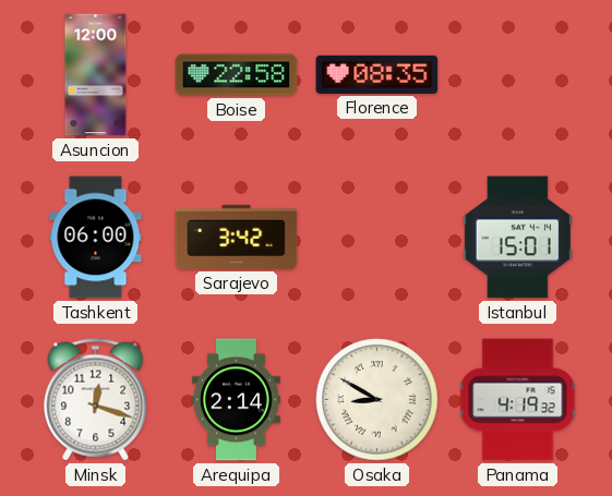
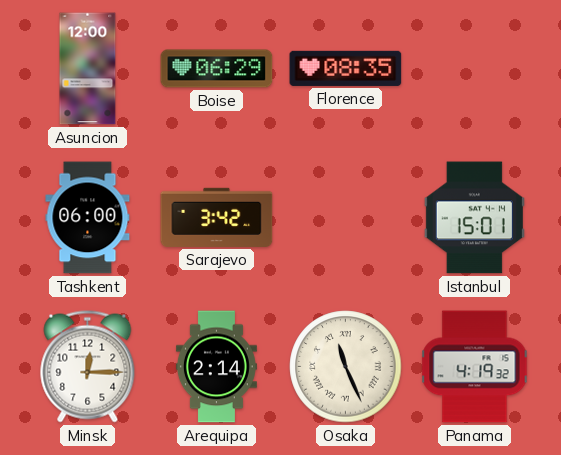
Boise: 22:58 -> 06:29 (217, 69)
Minsk: 12:18 -> 12:15 (88, 367)
Osaka: 8:50 -> 11:26 (346, 367)
